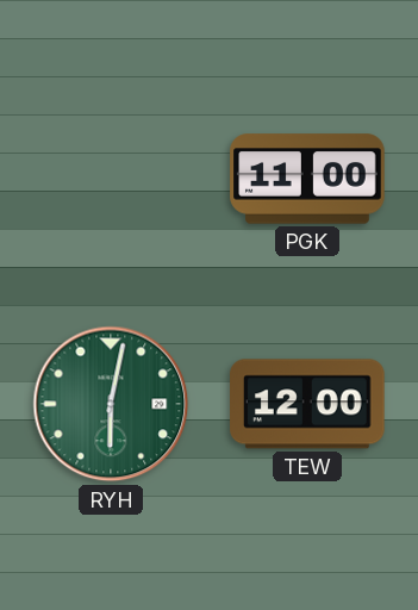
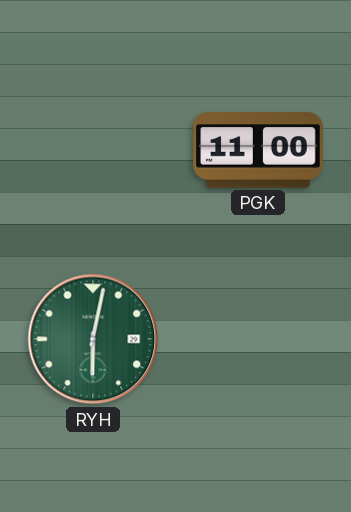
TEW: 12:00 -> none (307, 404)
